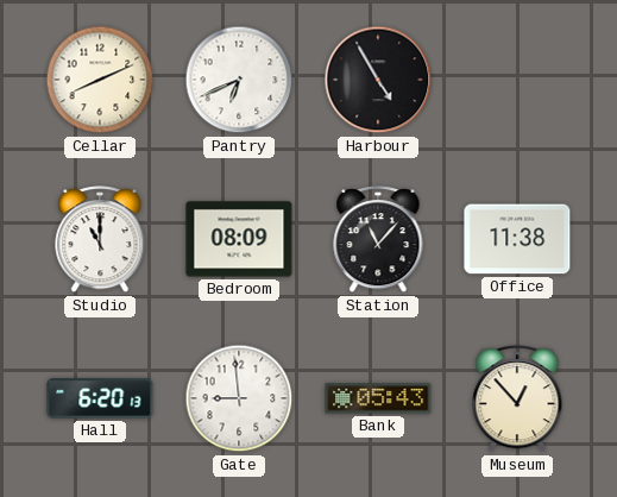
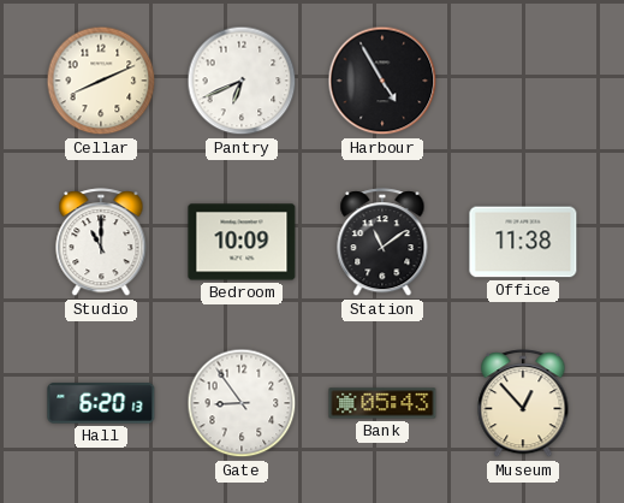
Bedroom: 08:09 -> 10:09 (242, 242)
Station: 11:07 -> 11:09 (382, 243)
Gate: 8:59 -> 8:54 (242, 403)
